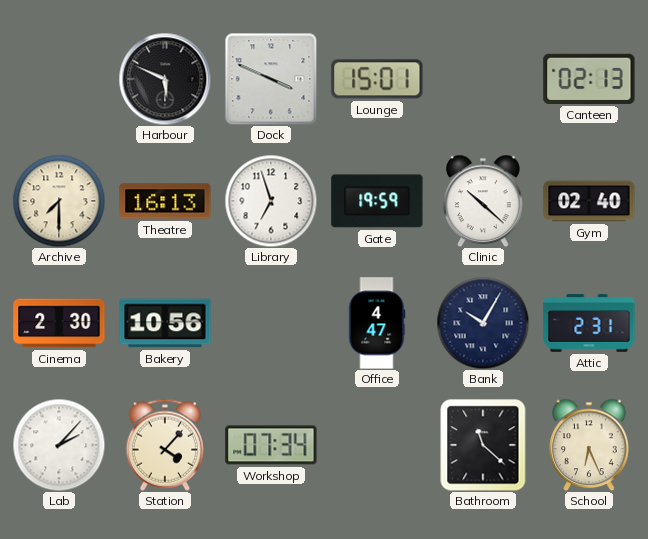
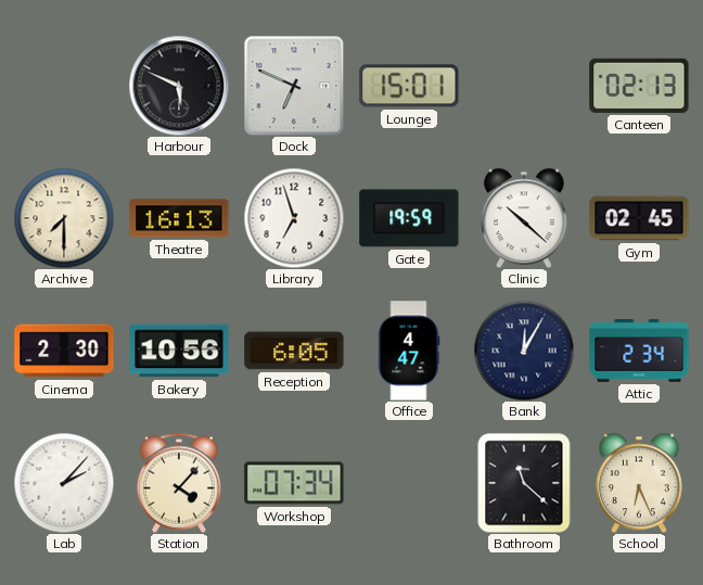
Dock: 3:49 -> 6:49 (294, 86)
Gym: 02:40 -> 02:45 (639, 218)
Reception: none -> 6:05 (294, 351)
Bank: 10:05 -> 12:05 (524, 351)
Attic: 2:31 -> 2:34 (639, 351)
